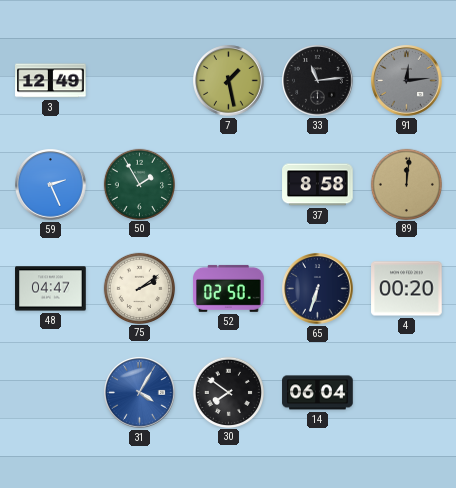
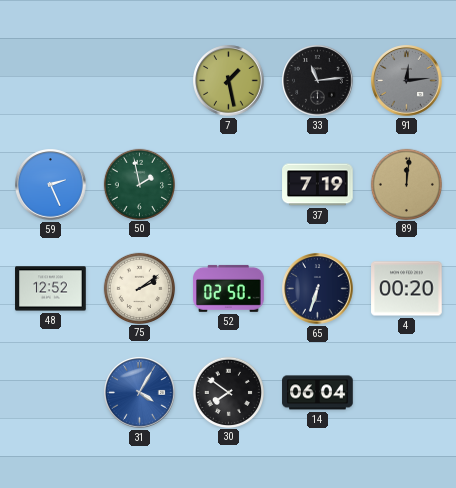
3: 12:49 -> none (51, 81)
50: 1:55 -> 1:58 (139, 184)
37: 8:58 -> 7:19 (318, 185)
48: 04:47 -> 12:52 (51, 289)
